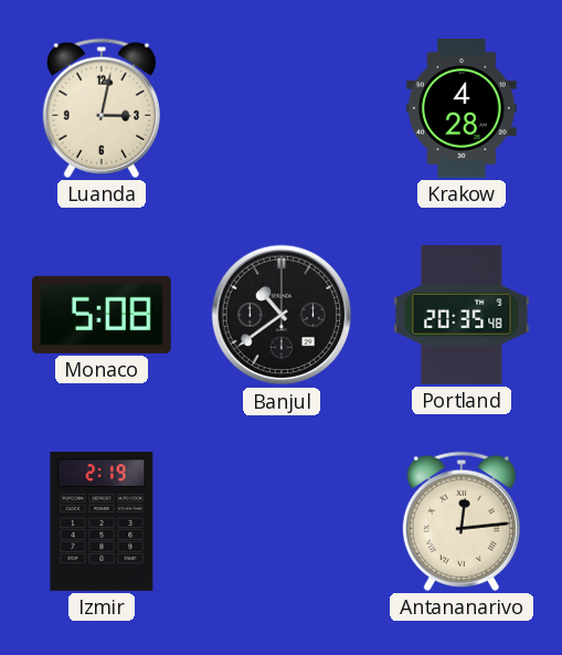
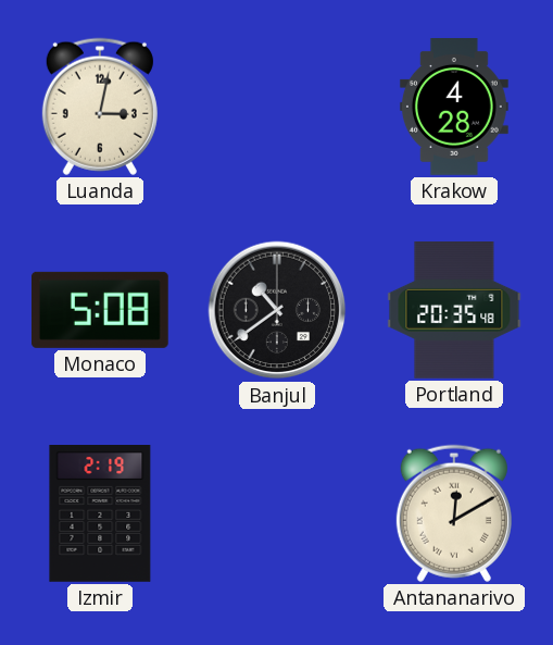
Antananarivo: 12:14 -> 12:10 (454, 513)
